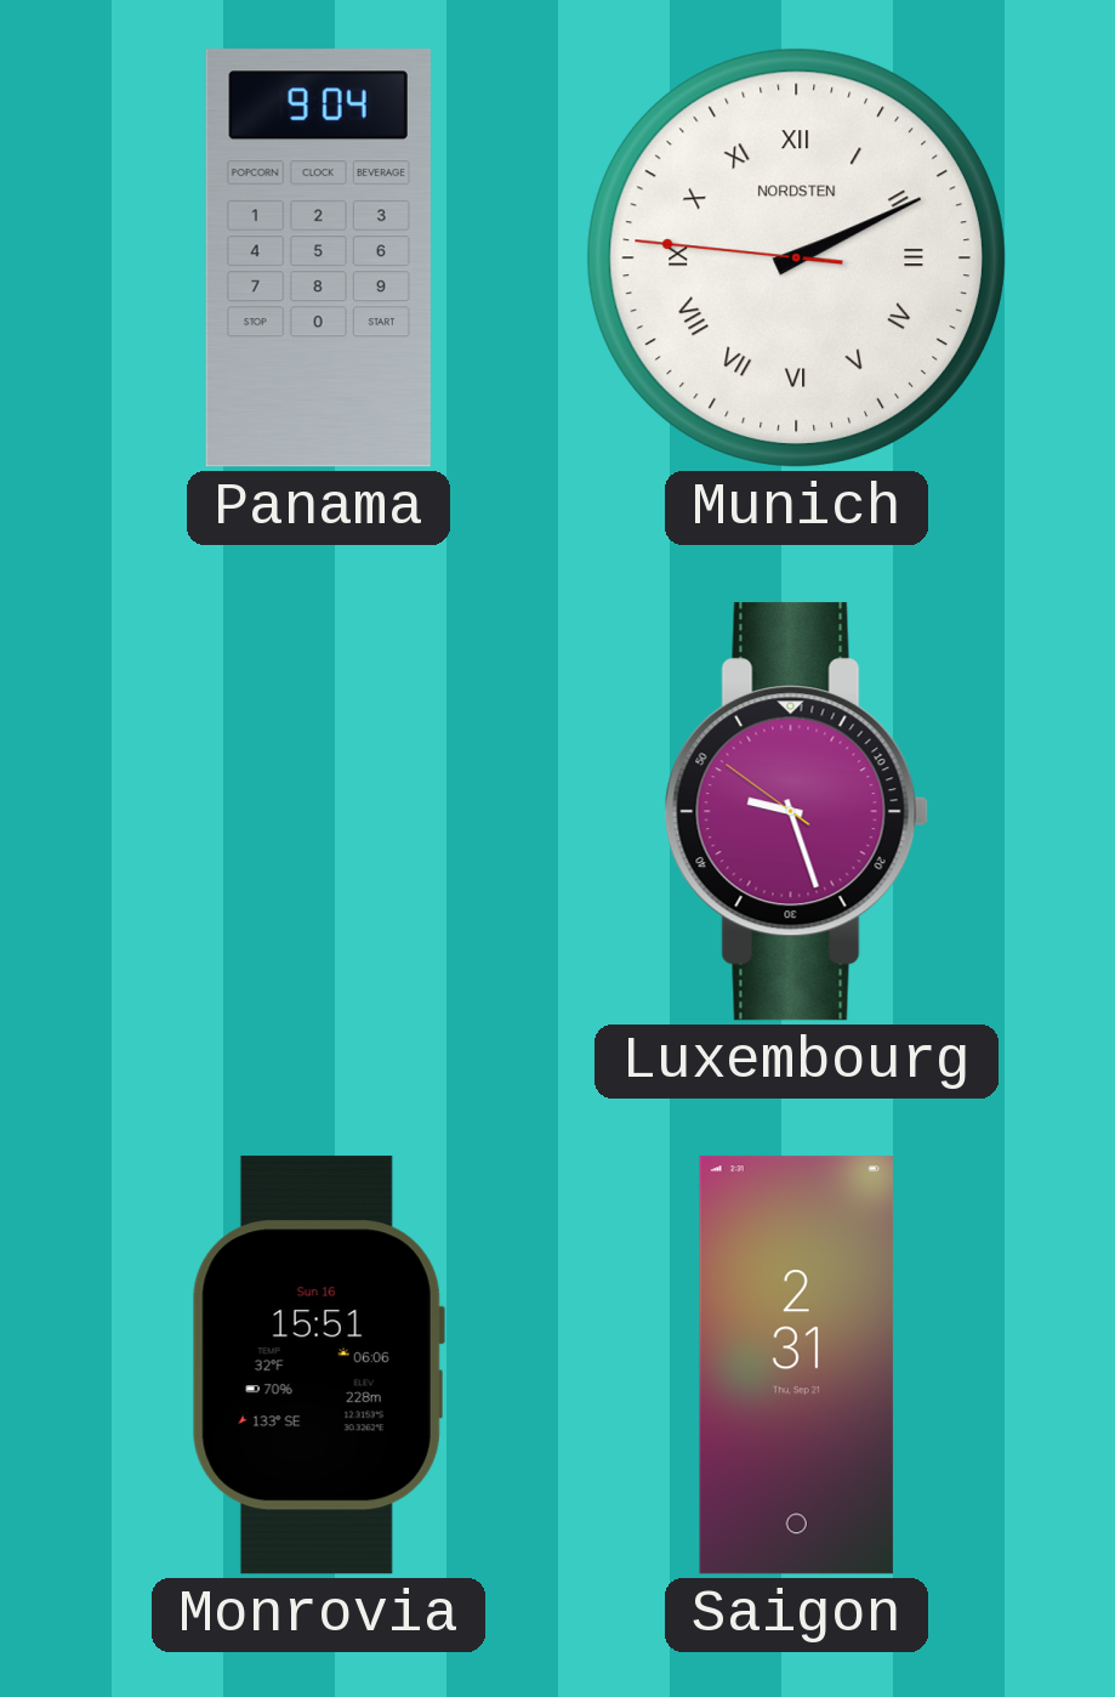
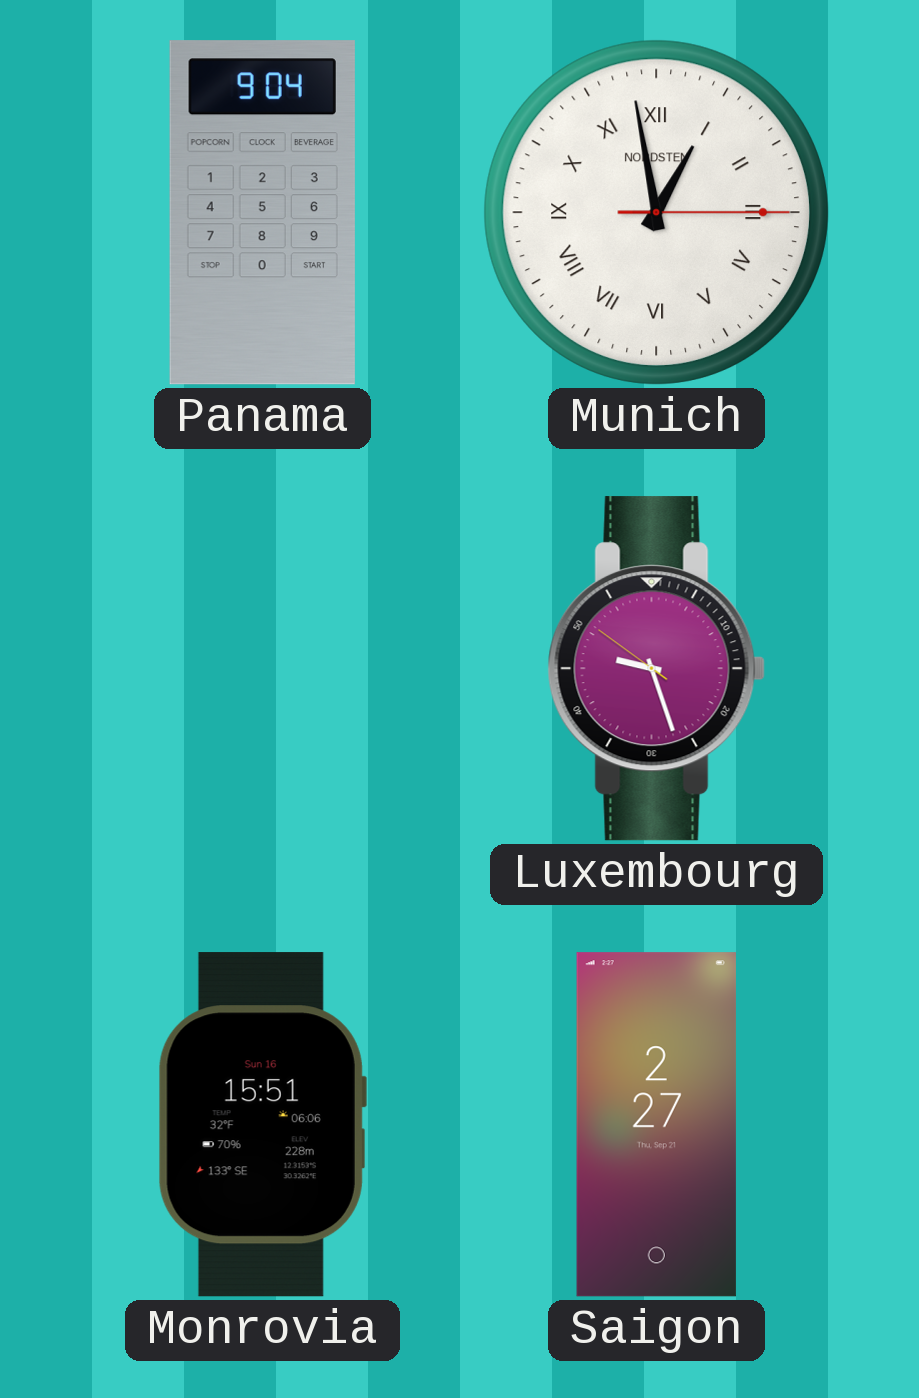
Munich: 2:10 -> 12:58 (656, 212)
Saigon: 2:31 -> 2:27 (656, 1125)
